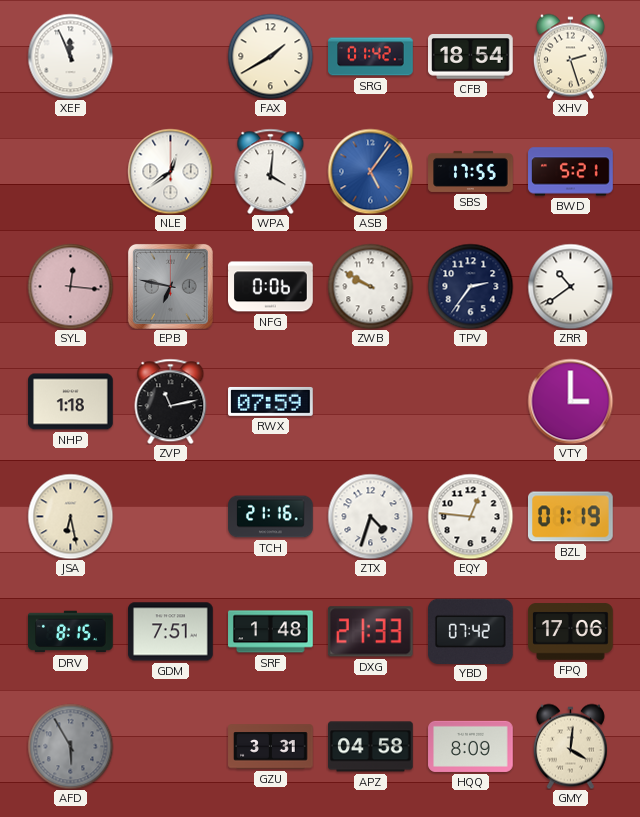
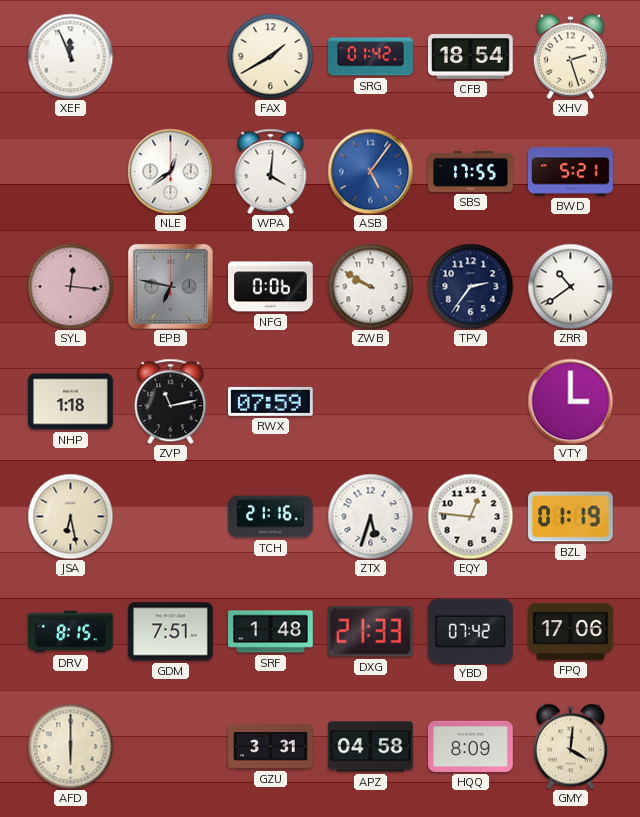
ZTX: 4:33 -> 5:33 (370, 516)
AFD: 5:55 -> 6:00 (70, 746)
AFD dial: grey -> cream (70, 746)
